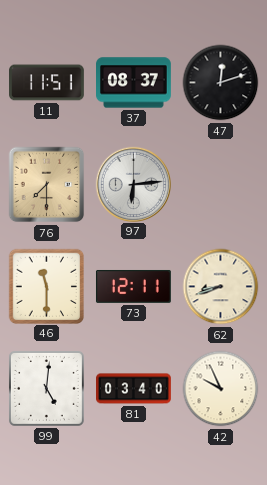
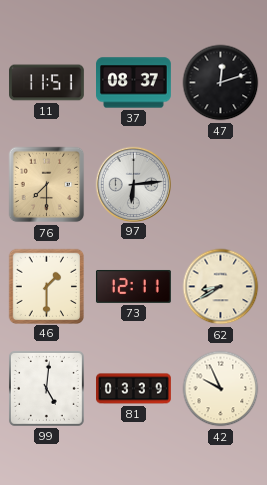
46: 11:30 -> 1:30 (46, 286)
62: 8:42 -> 8:40 (221, 287)
81: 03:40 -> 03:39 (134, 389)
